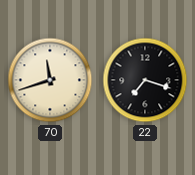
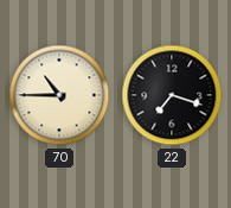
70: 11:42 -> 10:45 (59, 95)
